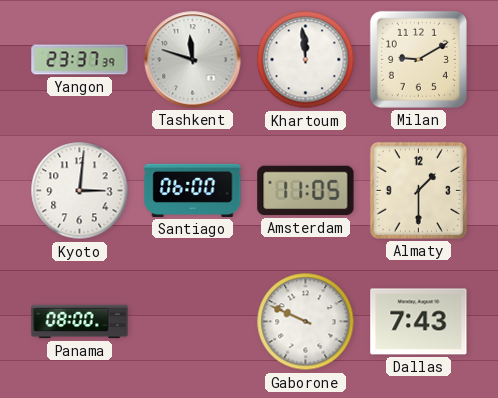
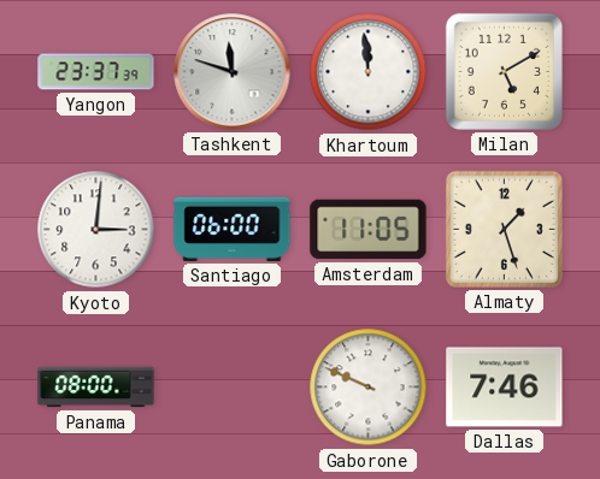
Milan: 9:10 -> 5:10 (504, 71)
Almaty: 1:30 -> 1:27 (504, 229)
Dallas: 7:43 -> 7:46 (505, 388)
